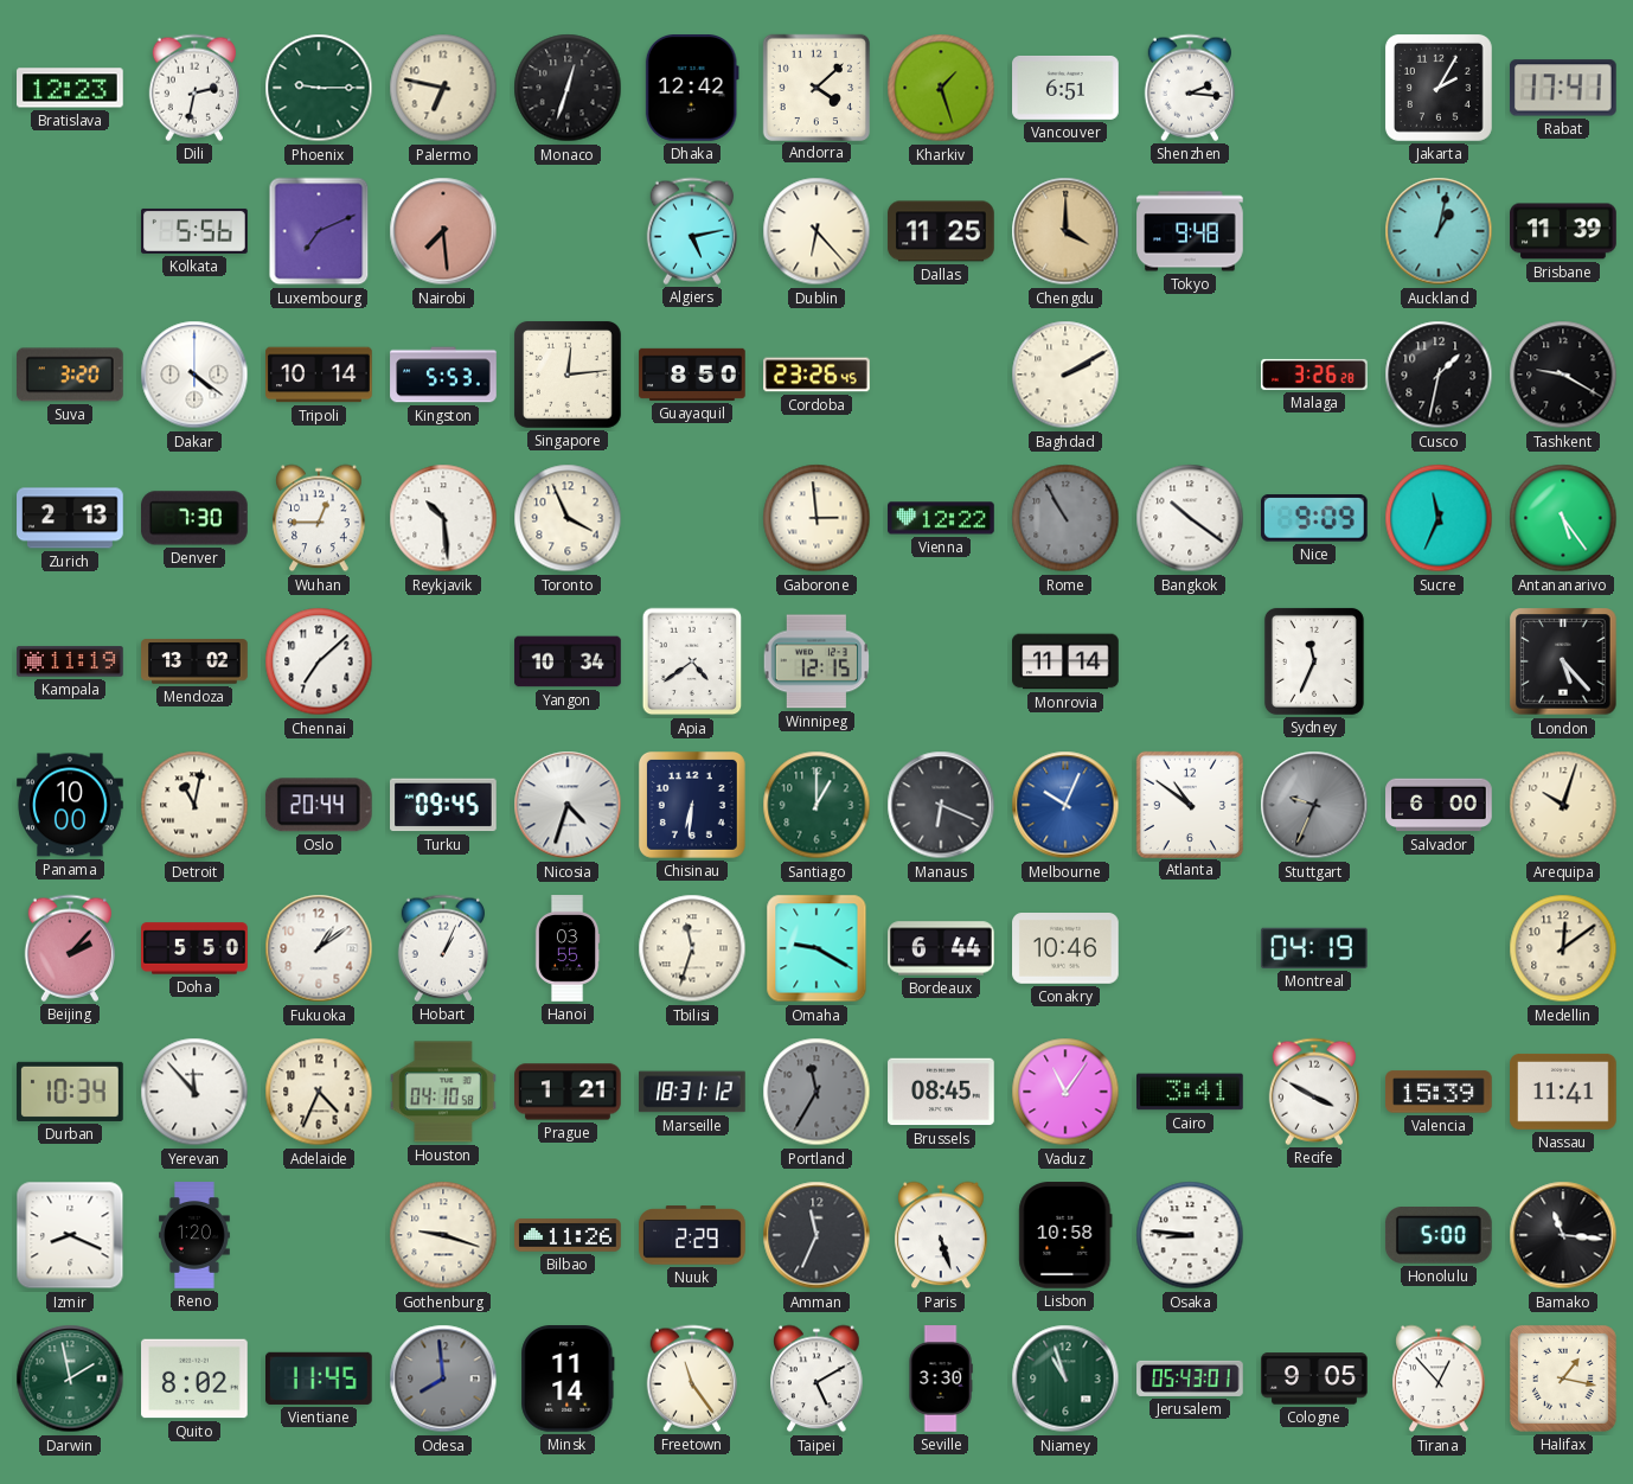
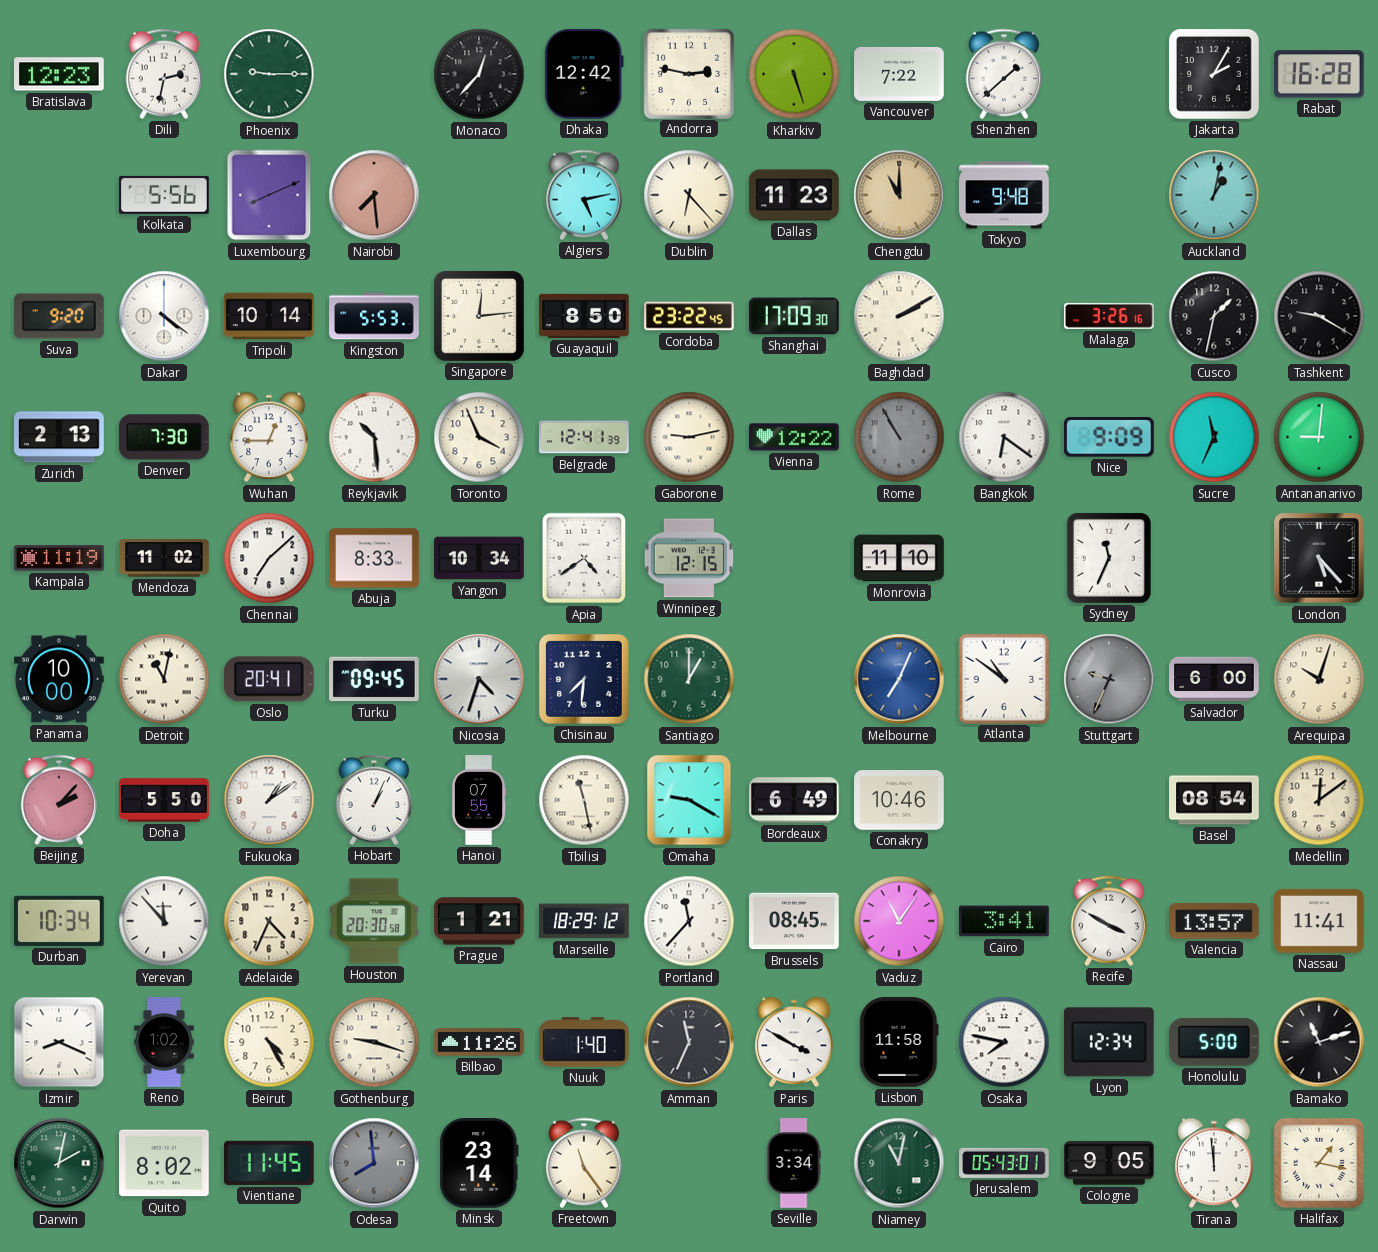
Palermo: 6:47 -> none (443, 88)
Monaco: 12:33 -> 12:37 (479, 74)
Andorra: 4:08 -> 2:47 (688, 73)
Kharkiv: 1:27 -> 5:27 (794, 74)
Vancouver: 6:51 -> 7:22 (899, 74)
Shenzhen: 2:16 -> 1:38 (1003, 74)
Rabat: 17:41 -> 16:28 (1319, 74)
Luxembourg: 7:11 -> 8:11 (269, 195)
Dallas: 11:25 -> 11:23 (794, 195)
Chengdu: 4:00 -> 11:00 (899, 195)
Brisbane: 11:39 -> none (1563, 231)
Suva: 3:20 -> 9:20 (60, 316)
Cordoba: 23:26 -> 23:22 (689, 316)
Shanghai: none -> 17:09 (794, 316)
Malaga: 3:26:28 -> 3:26:16 (1110, 316)
Belgrade: none -> 12:41 (584, 437)
Gaborone: 2:59 -> 9:13 (689, 437)
Bangkok: 10:21 -> 6:21 (1004, 437)
Antananarivo: 5:24 -> 9:01 (1319, 437)
Mendoza: 13:02 -> 11:02 (164, 558)
Abuja: none -> 8:33 (374, 558)
Monrovia: 11:14 -> 11:10 (899, 558)
Oslo: 20:44 -> 20:41 (269, 679)
Chisinau: 6:31 -> 7:31 (584, 679)
Manaus: 6:19 -> none (941, 805)
Melbourne: 10:04 -> 7:04 (899, 679)
Hanoi: 03:55 -> 07:55 (479, 800)
Tbilisi: 11:33 -> 11:28 (584, 800)
Bordeaux: 6:44 -> 6:49 (794, 800)
Montreal: 04:19 -> none (1314, 948)
Basel: none -> 08:54 (1214, 800)
Houston: 04:10 -> 20:30 (374, 921)
Marseille: 18:31 -> 18:29 (584, 921)
Portland: 11:35 -> 11:37 (689, 921)
Portland dial: grey -> white (689, 921)
Valencia: 15:39 -> 13:57 (1214, 921)
Reno: 1:20 -> 1:02 (165, 1042)
Beirut: none -> 4:25 (269, 1042)
Nuuk: 2:29 -> 1:40 (584, 1042)
Paris: 5:27 -> 3:50 (794, 1042)
Lisbon: 10:58 -> 11:58 (899, 1042)
Osaka: 8:46 -> 7:47 (1004, 1042)
Lyon: none -> 12:34 (1109, 1042)
Bamako: 11:16 -> 11:12 (1319, 1042)
Darwin: 1:58 -> 2:02 (59, 1163)
Minsk: 11:14 -> 23:14 (479, 1164)
Taipei: 5:10 -> none (816, 1379)
Seville: 3:30 -> 3:34 (794, 1163)
Niamey: 10:57 -> 11:02 (899, 1163)
Tirana: 12:53 -> 11:59 (1214, 1163)
